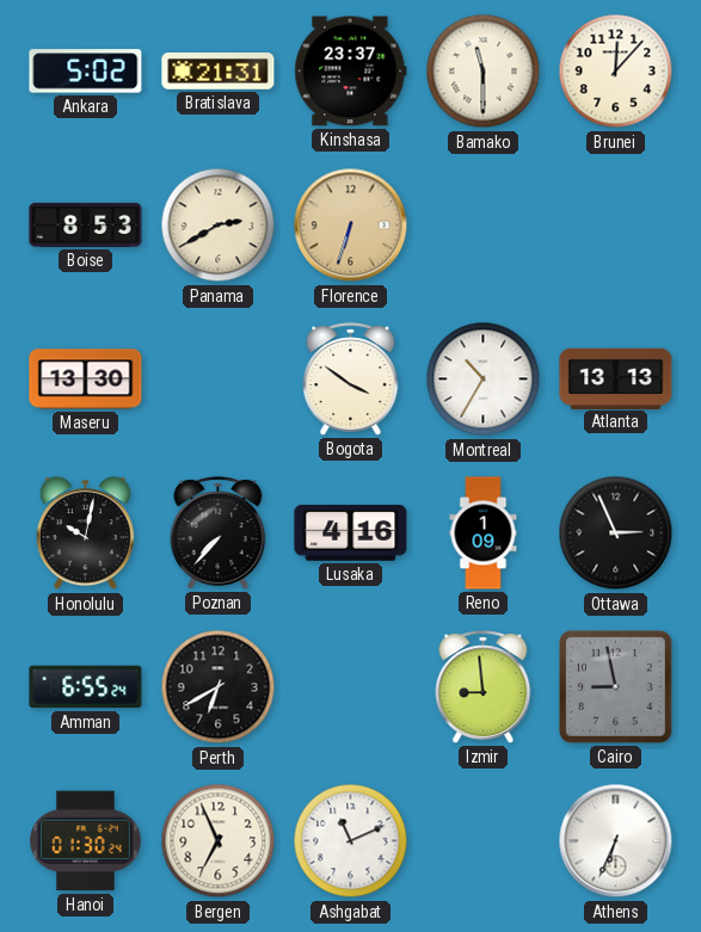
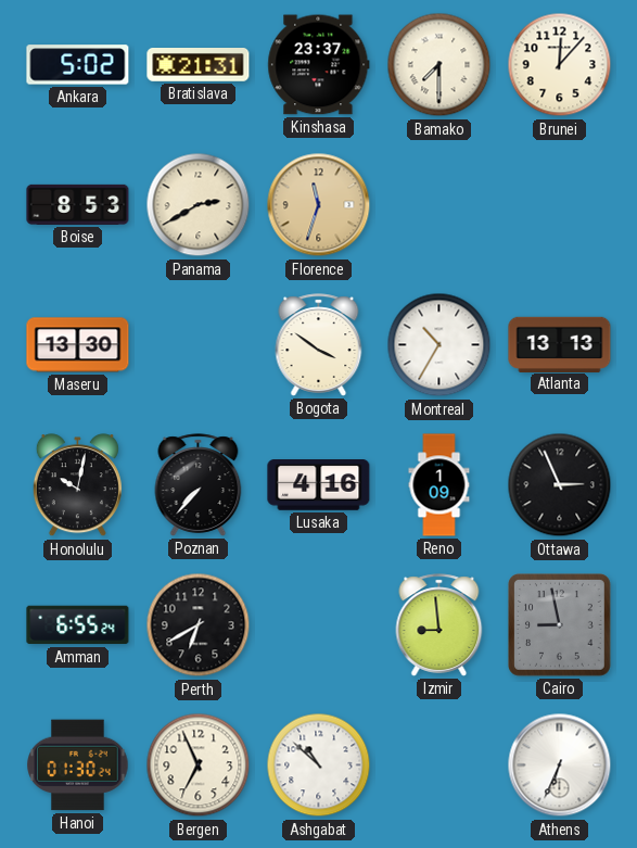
Bamako: 11:30 -> 7:30 (439, 65)
Florence: 6:33 -> 11:33 (319, 205)
Ashgabat: 11:11 -> 10:52 (319, 765)
